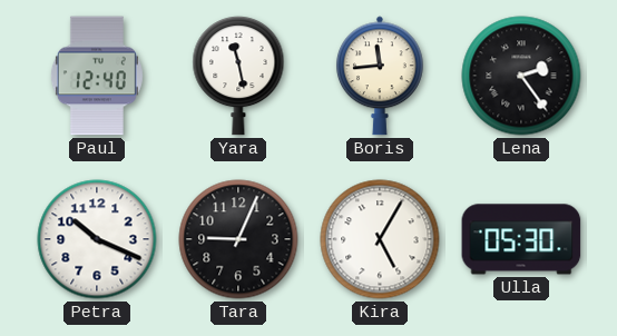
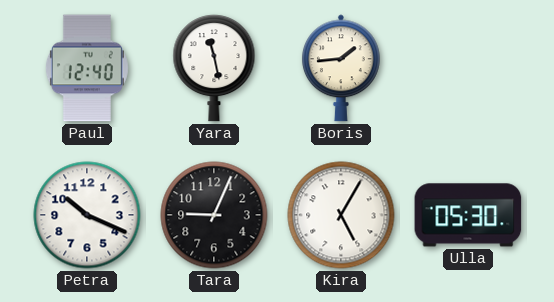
Boris: 11:44 -> 1:44 (341, 68)
Lena: 2:24 -> none (521, 76)
